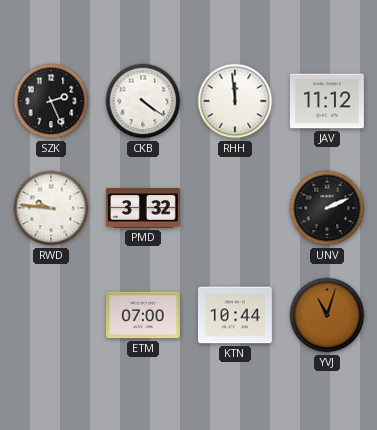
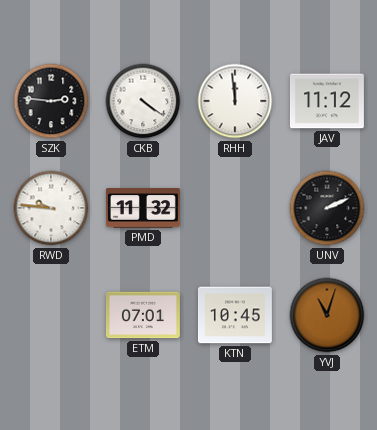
SZK: 2:26 -> 2:46 (51, 101)
PMD: 3:32 -> 11:32 (143, 208)
ETM: 07:00 -> 07:01 (143, 315)
KTN: 10:44 -> 10:45 (235, 315)
